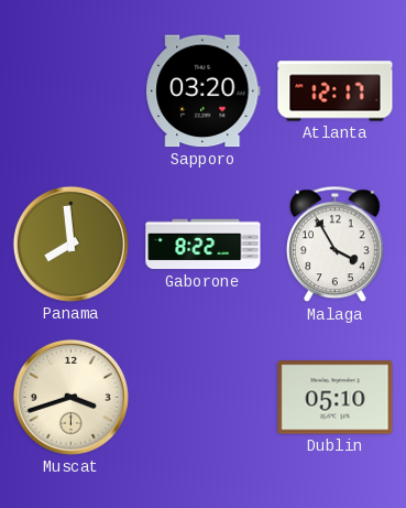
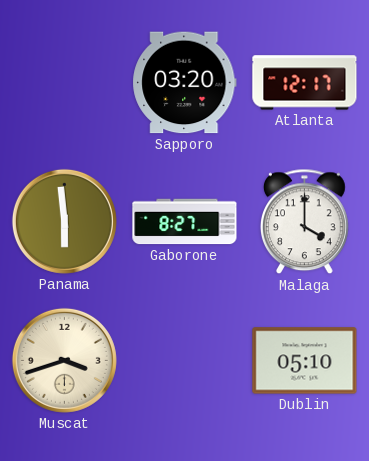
Panama: 7:59 -> 5:59 (64, 221)
Gaborone: 8:22 -> 8:27 (185, 222)
Malaga: 3:55 -> 4:00 (304, 222)
